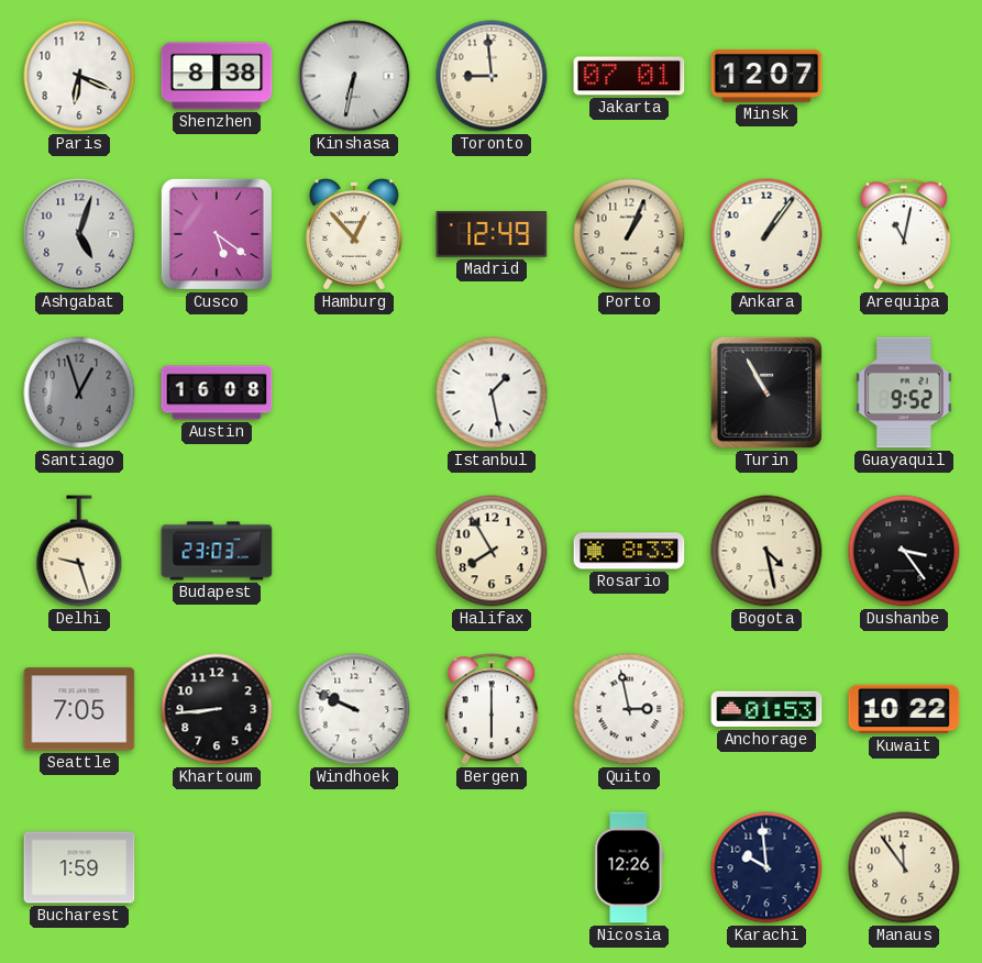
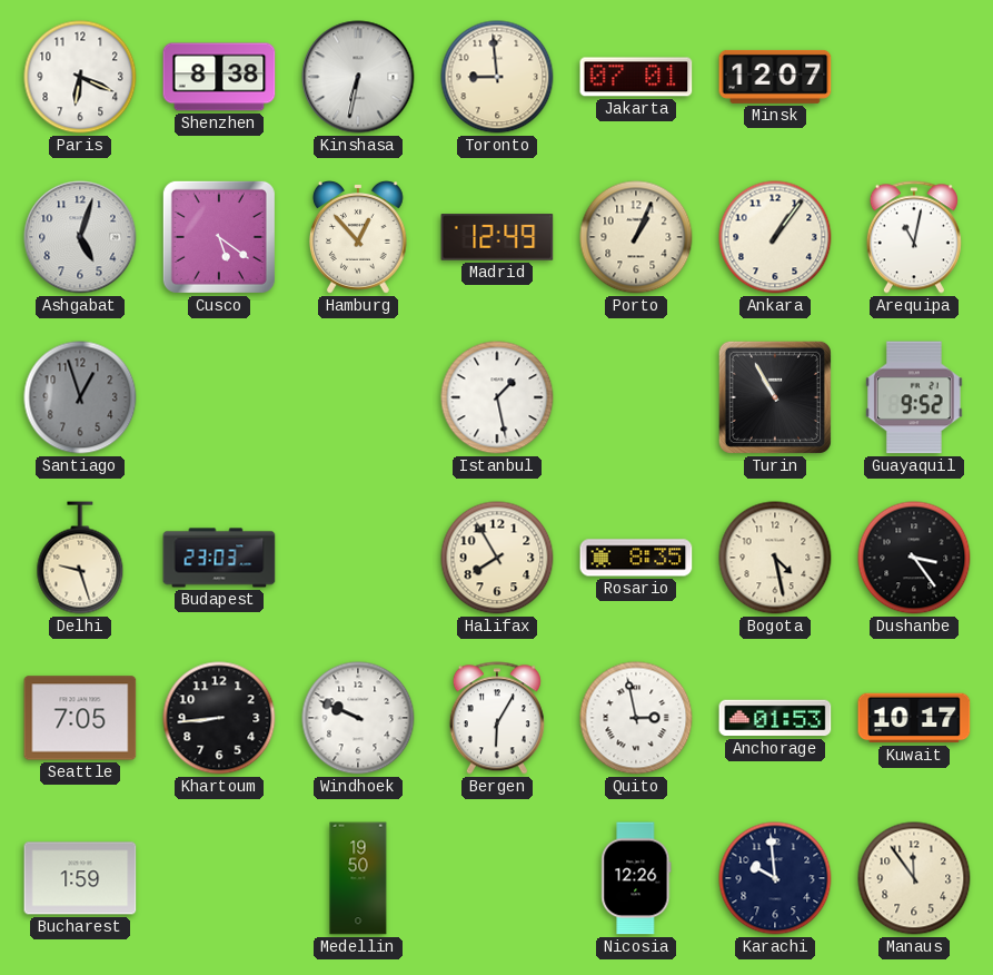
Austin: 16:08 -> none (217, 392)
Rosario: 8:33 -> 8:35 (636, 558)
Bergen: 6:00 -> 6:05 (497, 718)
Kuwait: 10:22 -> 10:17 (914, 718)
Medellin: none -> 19:50 (358, 878)
